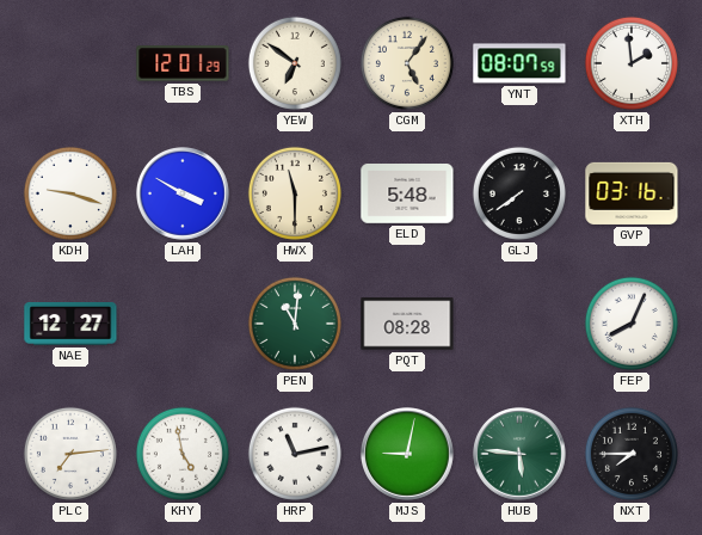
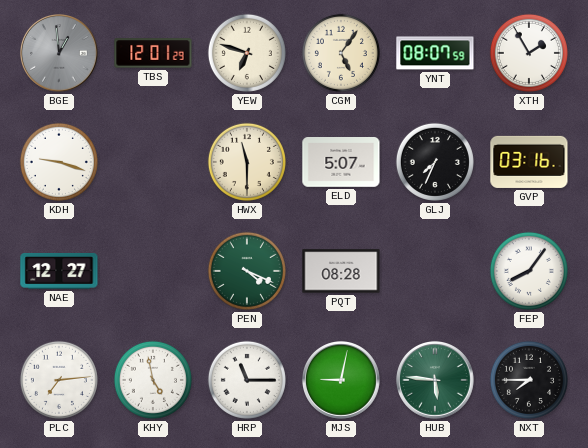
BGE: none -> 12:59 (60, 54)
YEW: 6:51 -> 6:48 (247, 53)
XTH: 1:59 -> 1:55 (529, 53)
LAH: 3:50 -> none (184, 195)
ELD: 5:48 -> 5:07 (341, 163)
GLJ: 7:39 -> 7:34 (435, 162)
PEN: 11:01 -> 4:19 (247, 271)
FEP: 8:04 -> 8:06 (529, 271)
HRP: 11:13 -> 11:15 (247, 380)
